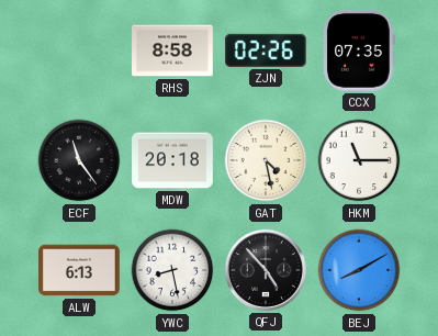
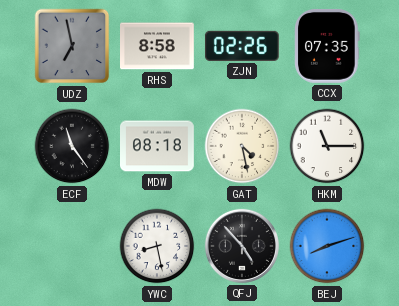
UDZ: none -> 6:58 (72, 46)
MDW: 20:18 -> 08:18 (158, 146)
ALW: 6:13 -> none (80, 270)
BEJ: 8:10 -> 8:12 (327, 246)
